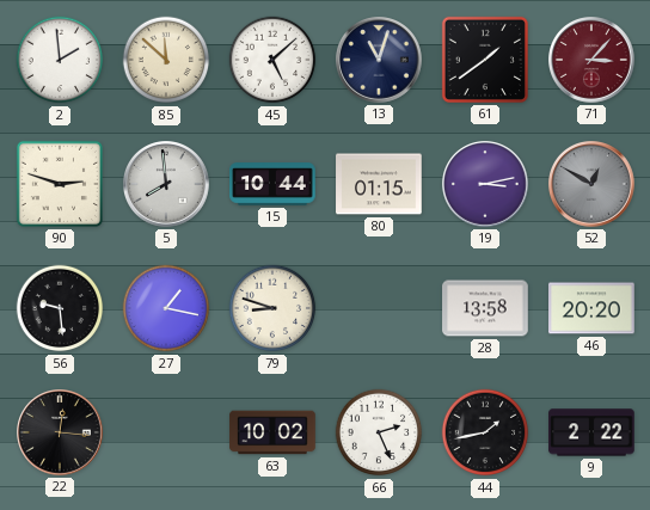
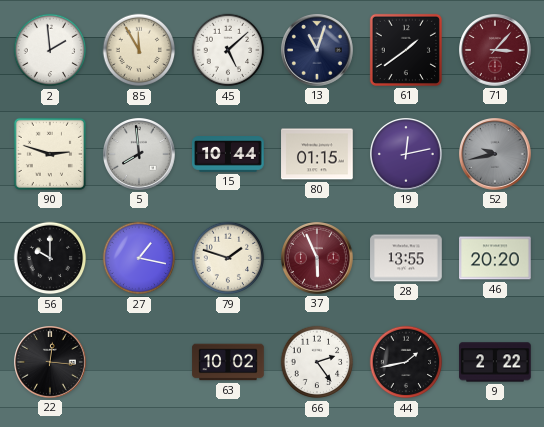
85: 11:52 -> 11:55 (139, 50)
19: 3:13 -> 12:13 (407, 155)
52: 12:50 -> 9:43 (496, 155)
56: 9:29 -> 10:00 (50, 258)
79: 8:48 -> 1:48 (228, 258)
37: none -> 5:56 (318, 259)
28: 13:58 -> 13:55 (406, 258)
66: 2:26 -> 2:24 (317, 362)
